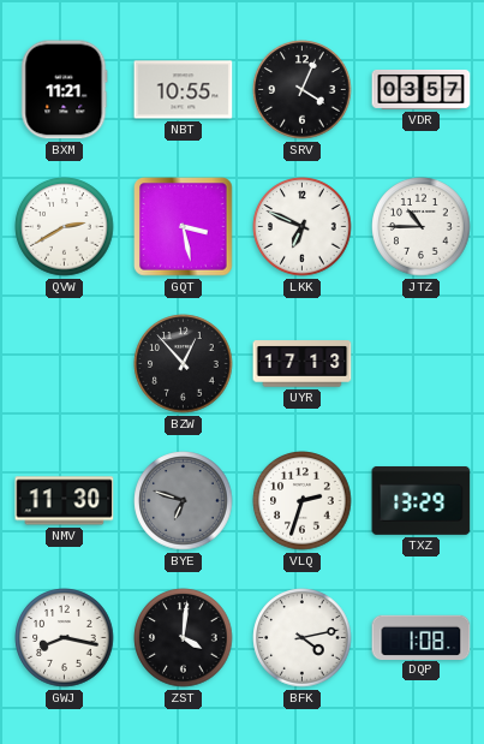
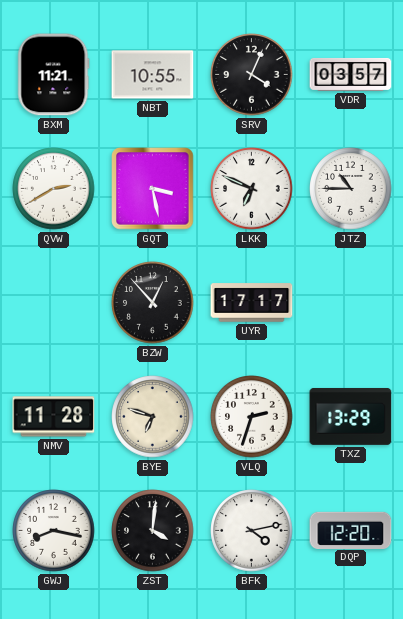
UYR: 17:13 -> 17:17 (252, 303)
NMV: 11:30 -> 11:28 (54, 417)
BYE dial: grey -> cream (153, 417)
DQP: 1:08 -> 12:20 (351, 530)
